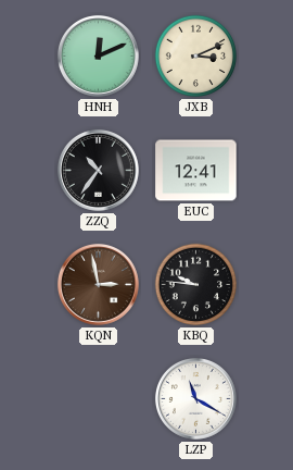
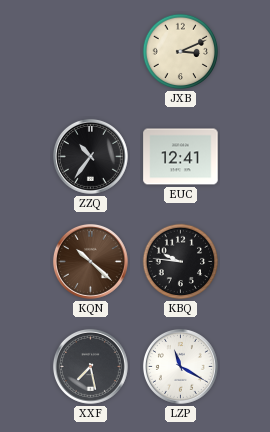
HNH: 12:11 -> none (98, 55)
KQN: 2:58 -> 10:22 (90, 261)
XXF: none -> 7:28 (90, 366)
